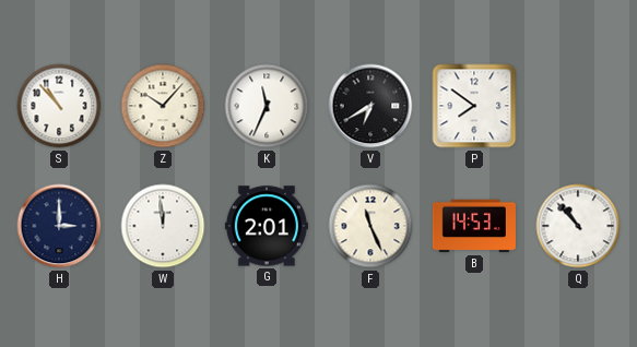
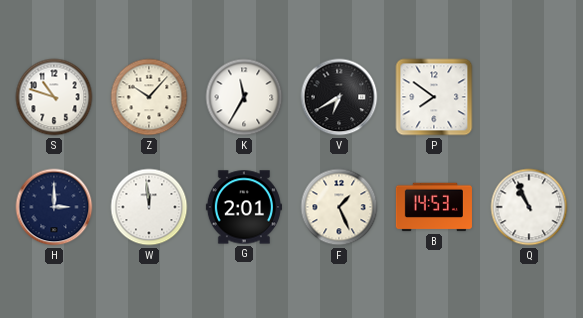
S: 10:53 -> 10:48 (54, 97)
K: 11:34 -> 11:35 (244, 97)
F: 11:26 -> 1:26 (339, 207)
Q: 10:53 -> 10:56 (529, 207)
